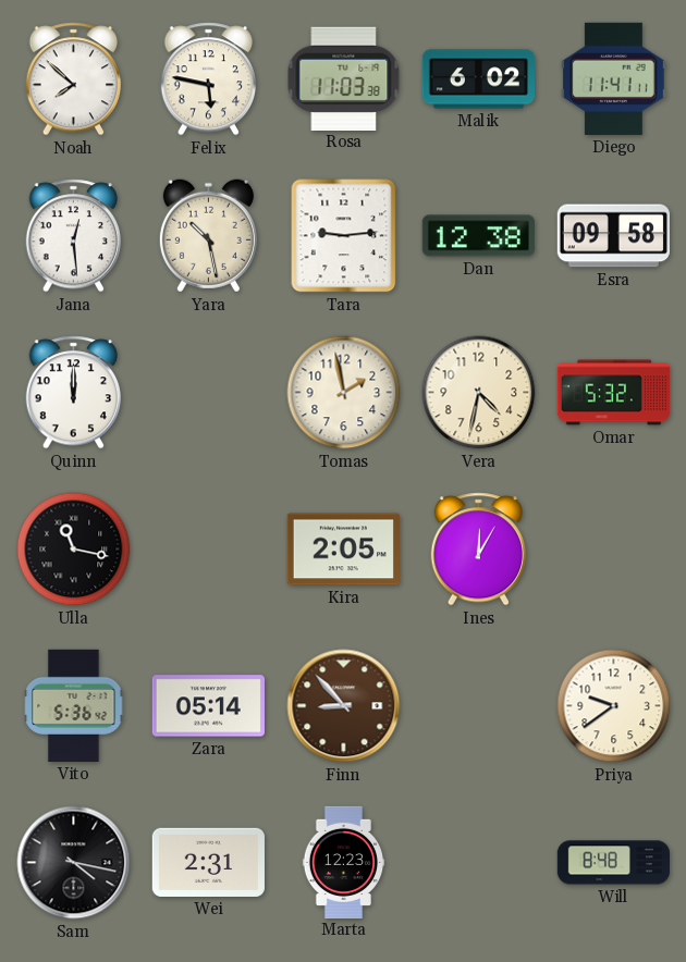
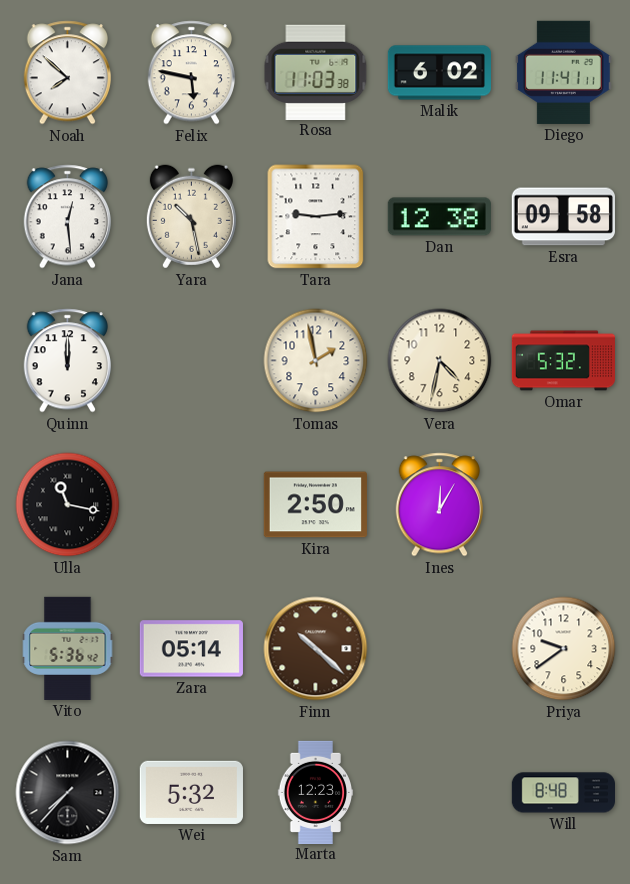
Kira: 2:05 -> 2:50 (315, 505)
Finn: 8:53 -> 10:22 (316, 649)
Sam: 4:17 -> 7:37 (68, 793)
Wei: 2:31 -> 5:32 (191, 792)
